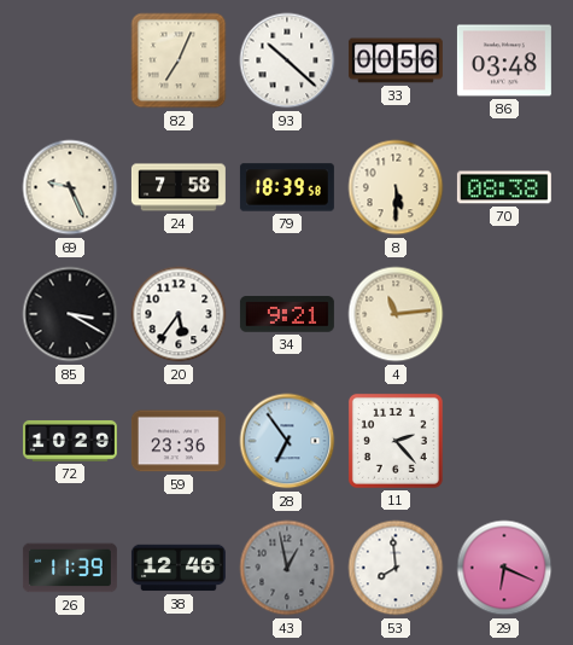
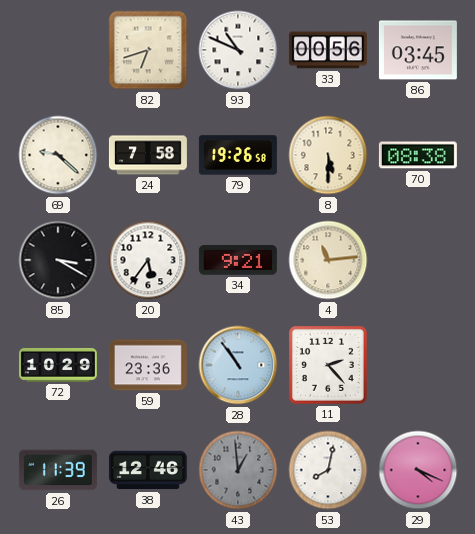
82: 7:04 -> 6:42 (148, 50)
93: 10:22 -> 10:49 (238, 50)
86: 03:48 -> 03:45 (418, 50)
69: 9:26 -> 9:22 (58, 155)
79: 18:39 -> 19:26 (238, 155)
28: 6:54 -> 10:54 (238, 365)
43: 12:58 -> 12:59 (238, 470)
53: 7:59 -> 8:02 (328, 470)
29: 6:19 -> 4:19 (418, 470)
